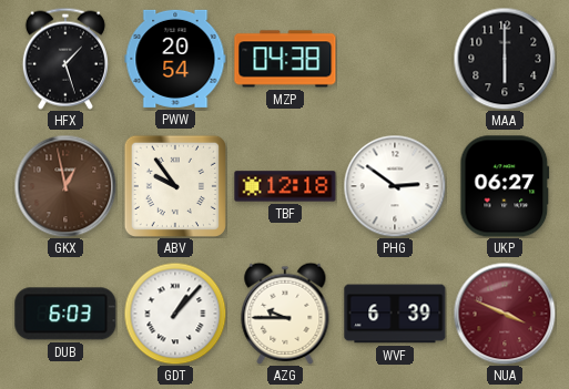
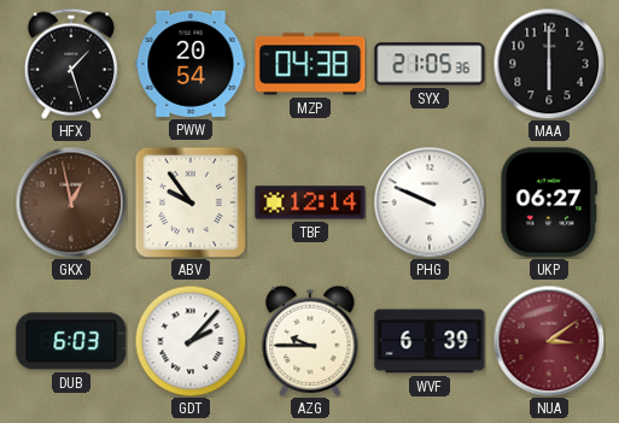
SYX: none -> 21:05 (430, 64)
TBF: 12:18 -> 12:14 (310, 202)
PHG: 2:51 -> 9:49 (430, 202)
GDT: 1:07 -> 2:07 (191, 341)
NUA: 3:49 -> 3:09 (549, 341)
